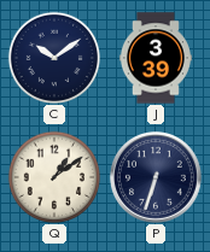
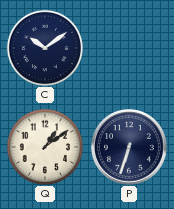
J: 3:39 -> none (156, 58)
